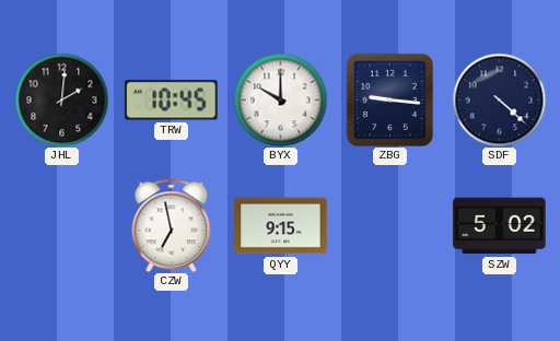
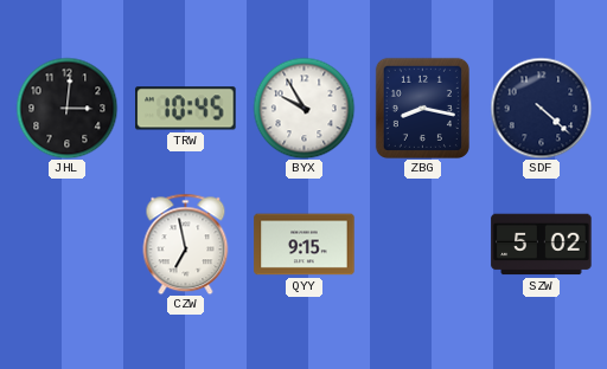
JHL: 2:01 -> 3:01 (66, 108)
BYX: 10:00 -> 9:55 (303, 108)
ZBG: 9:16 -> 8:17 (422, 108)
